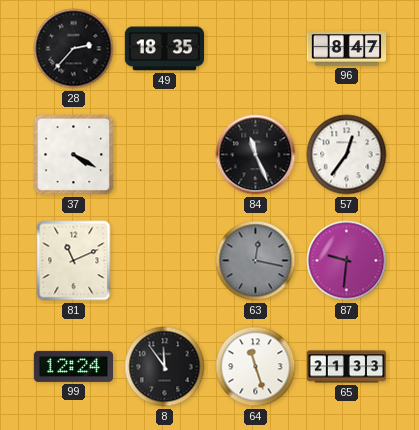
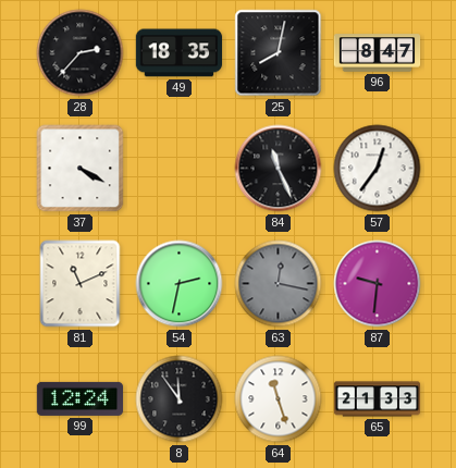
25: none -> 8:02 (279, 53)
54: none -> 2:32 (180, 284)
